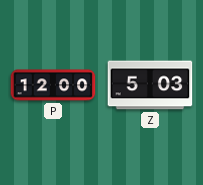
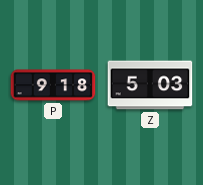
P: 12:00 -> 9:18 (53, 85)
